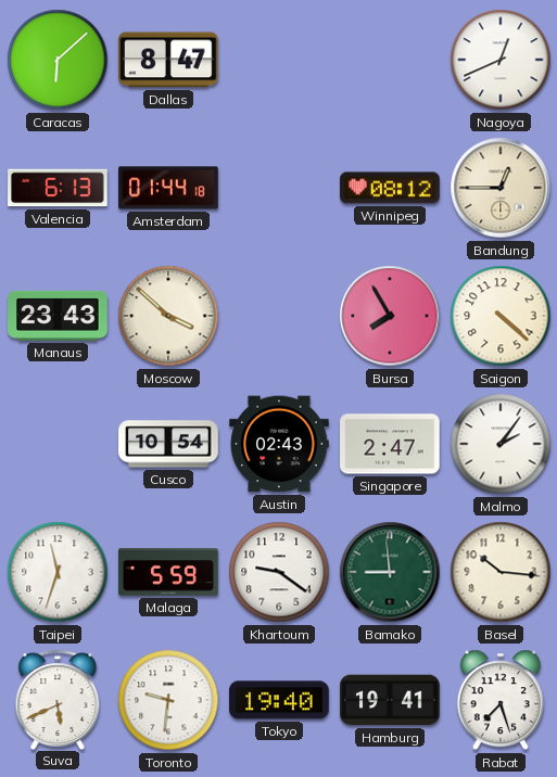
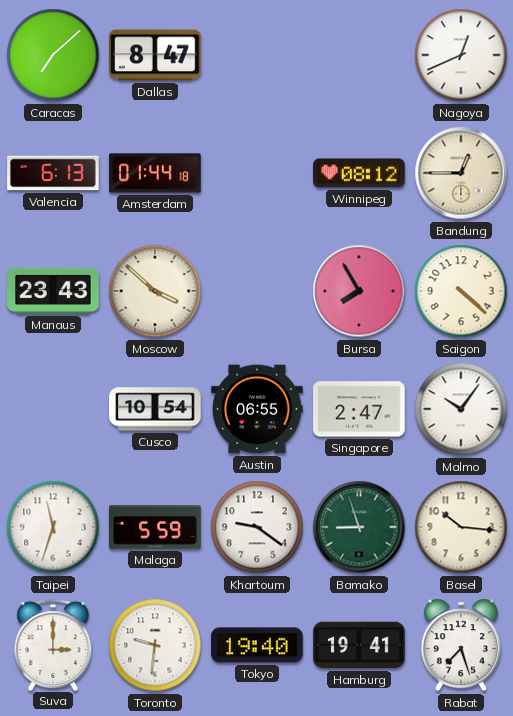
Caracas: 6:08 -> 7:08 (53, 55)
Austin: 02:43 -> 06:55 (257, 409)
Malmo: 2:06 -> 10:06 (461, 409)
Bamako: 8:59 -> 8:57 (359, 527)
Suva: 5:41 -> 3:00 (53, 644)
